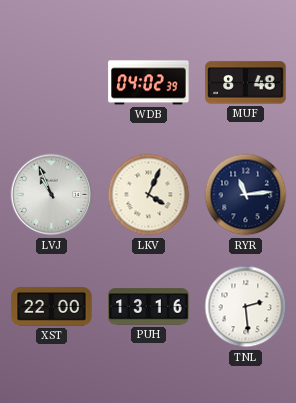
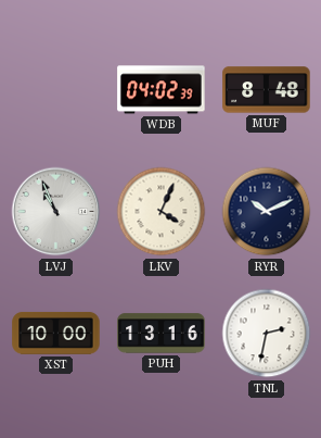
RYR: 11:14 -> 10:11 (267, 212)
XST: 22:00 -> 10:00 (56, 333)
TNL: 2:29 -> 2:32 (267, 334)
